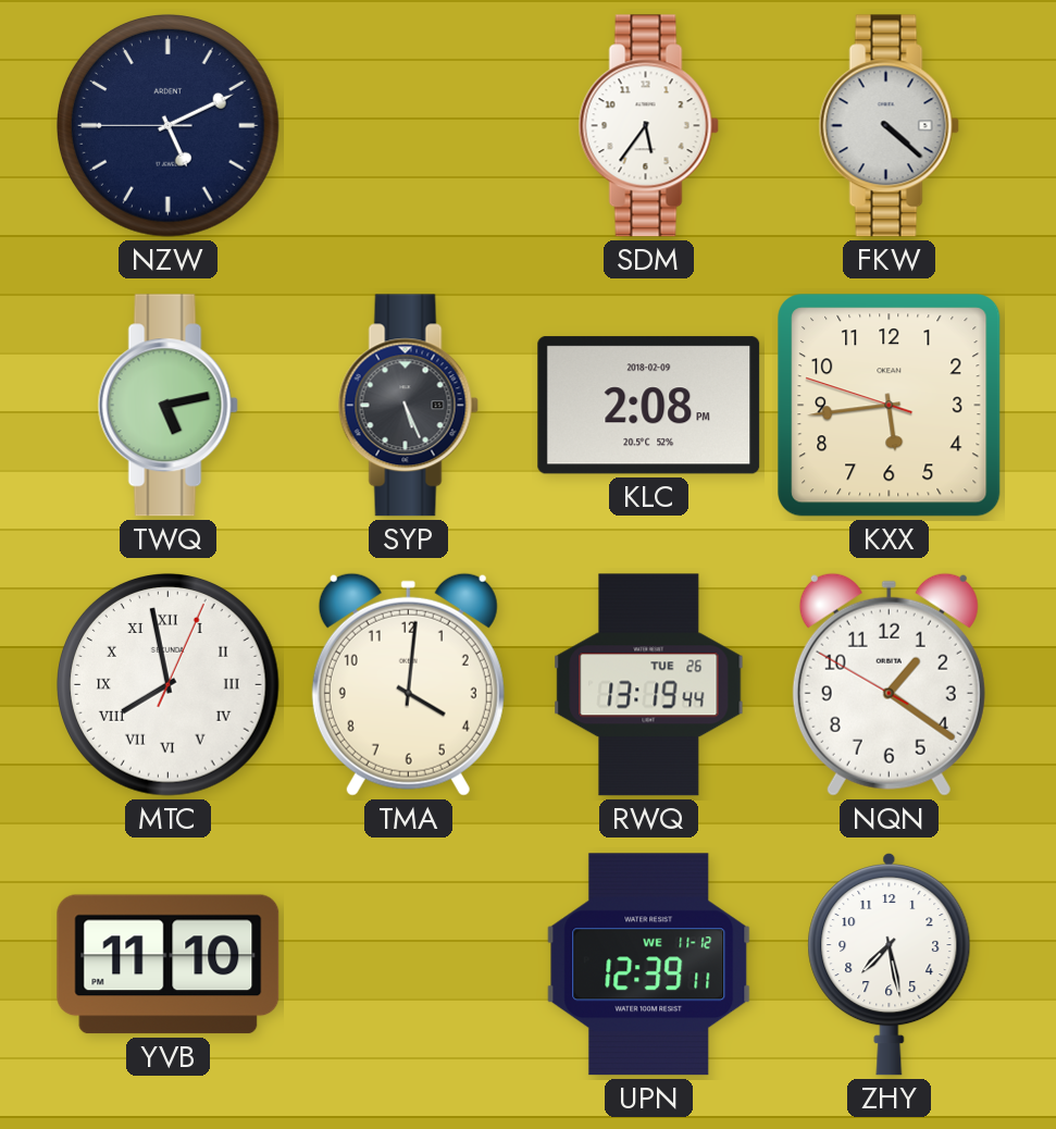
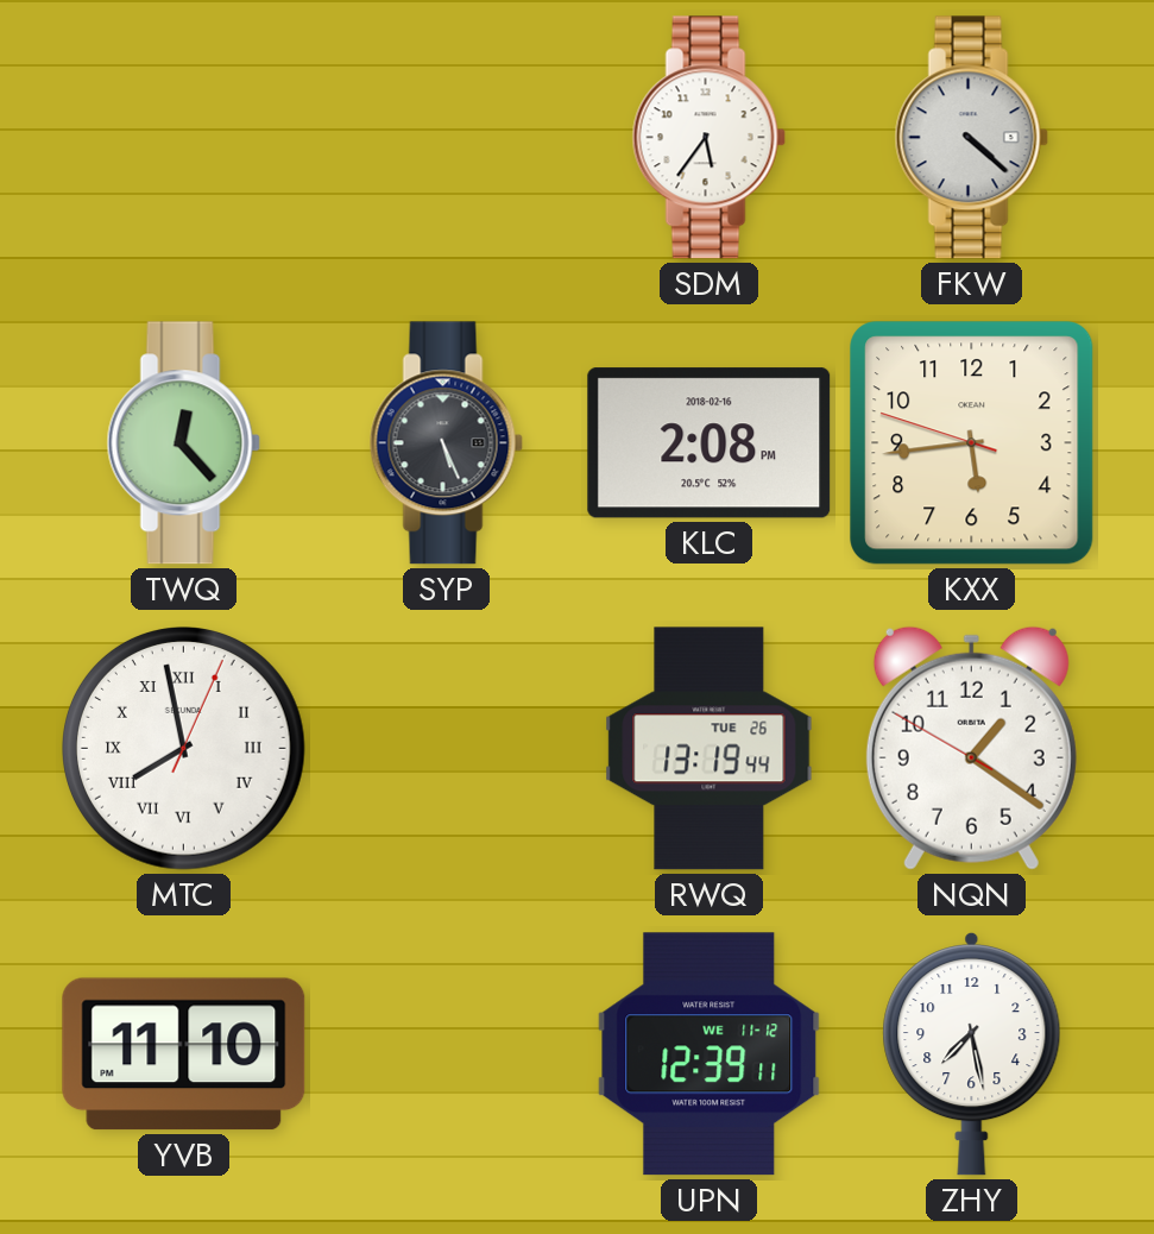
NZW: 5:10 -> none (169, 126)
TWQ: 5:13 -> 12:23 (183, 443)
KLC date: 2018-02-09 -> 2018-02-16 (710, 443)
TMA: 4:01 -> none (408, 684)
